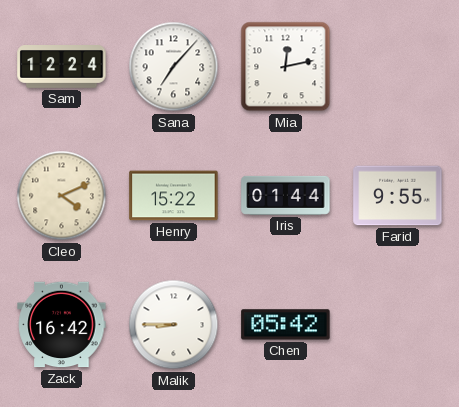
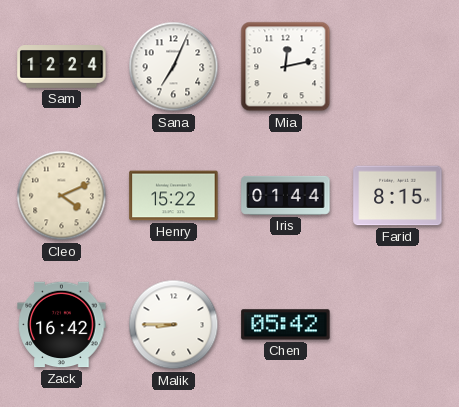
Sana: 7:07 -> 7:04 (174, 67)
Farid: 9:55 -> 8:15 (398, 196)
